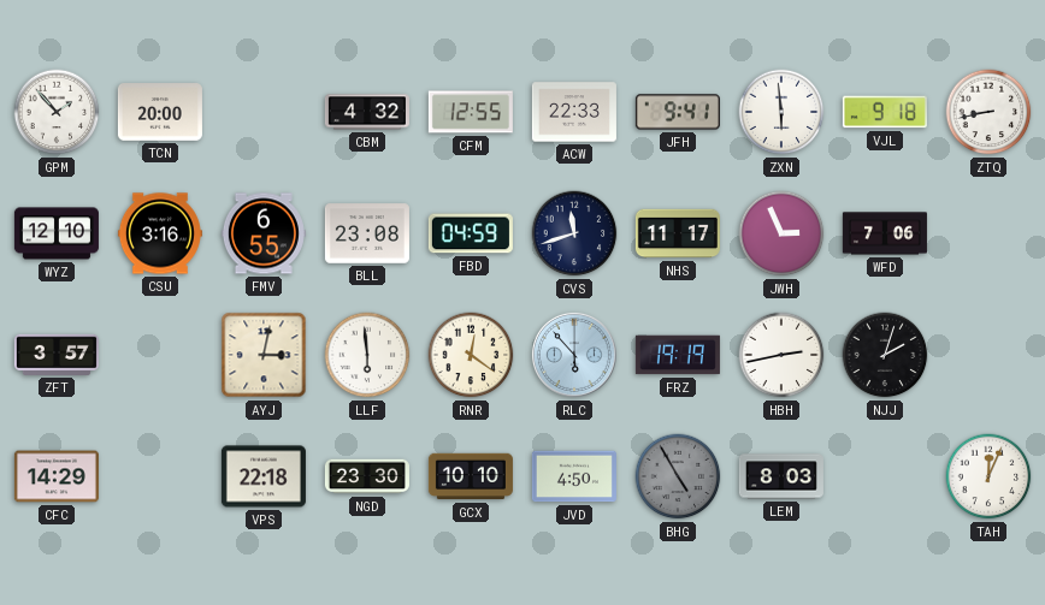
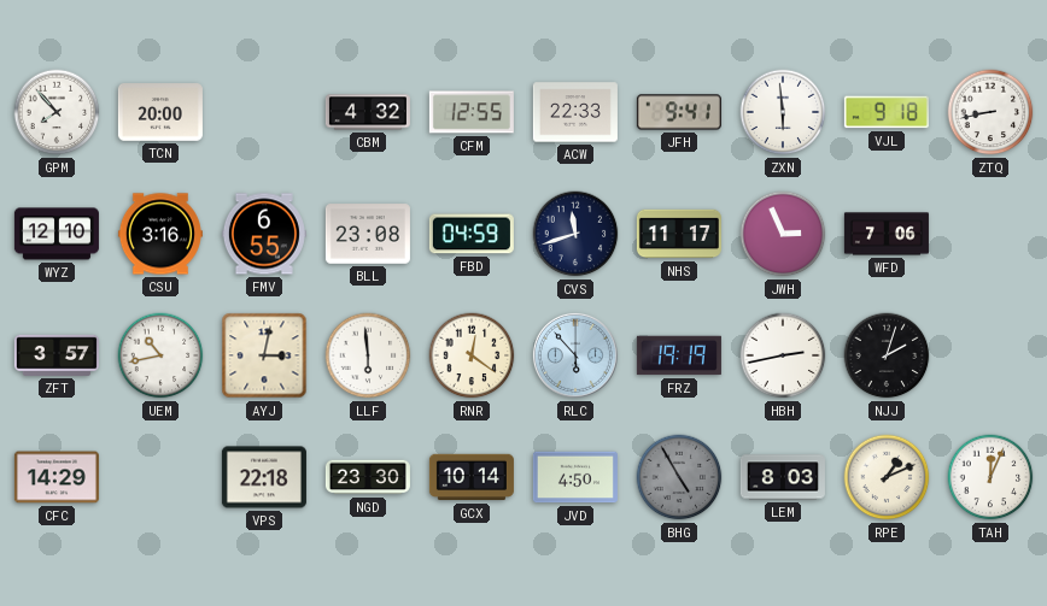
GPM: 1:53 -> 7:53 (57, 112)
UEM: none -> 10:43 (160, 355)
GCX: 10:10 -> 10:14 (472, 477)
RPE: none -> 1:11 (887, 477)
